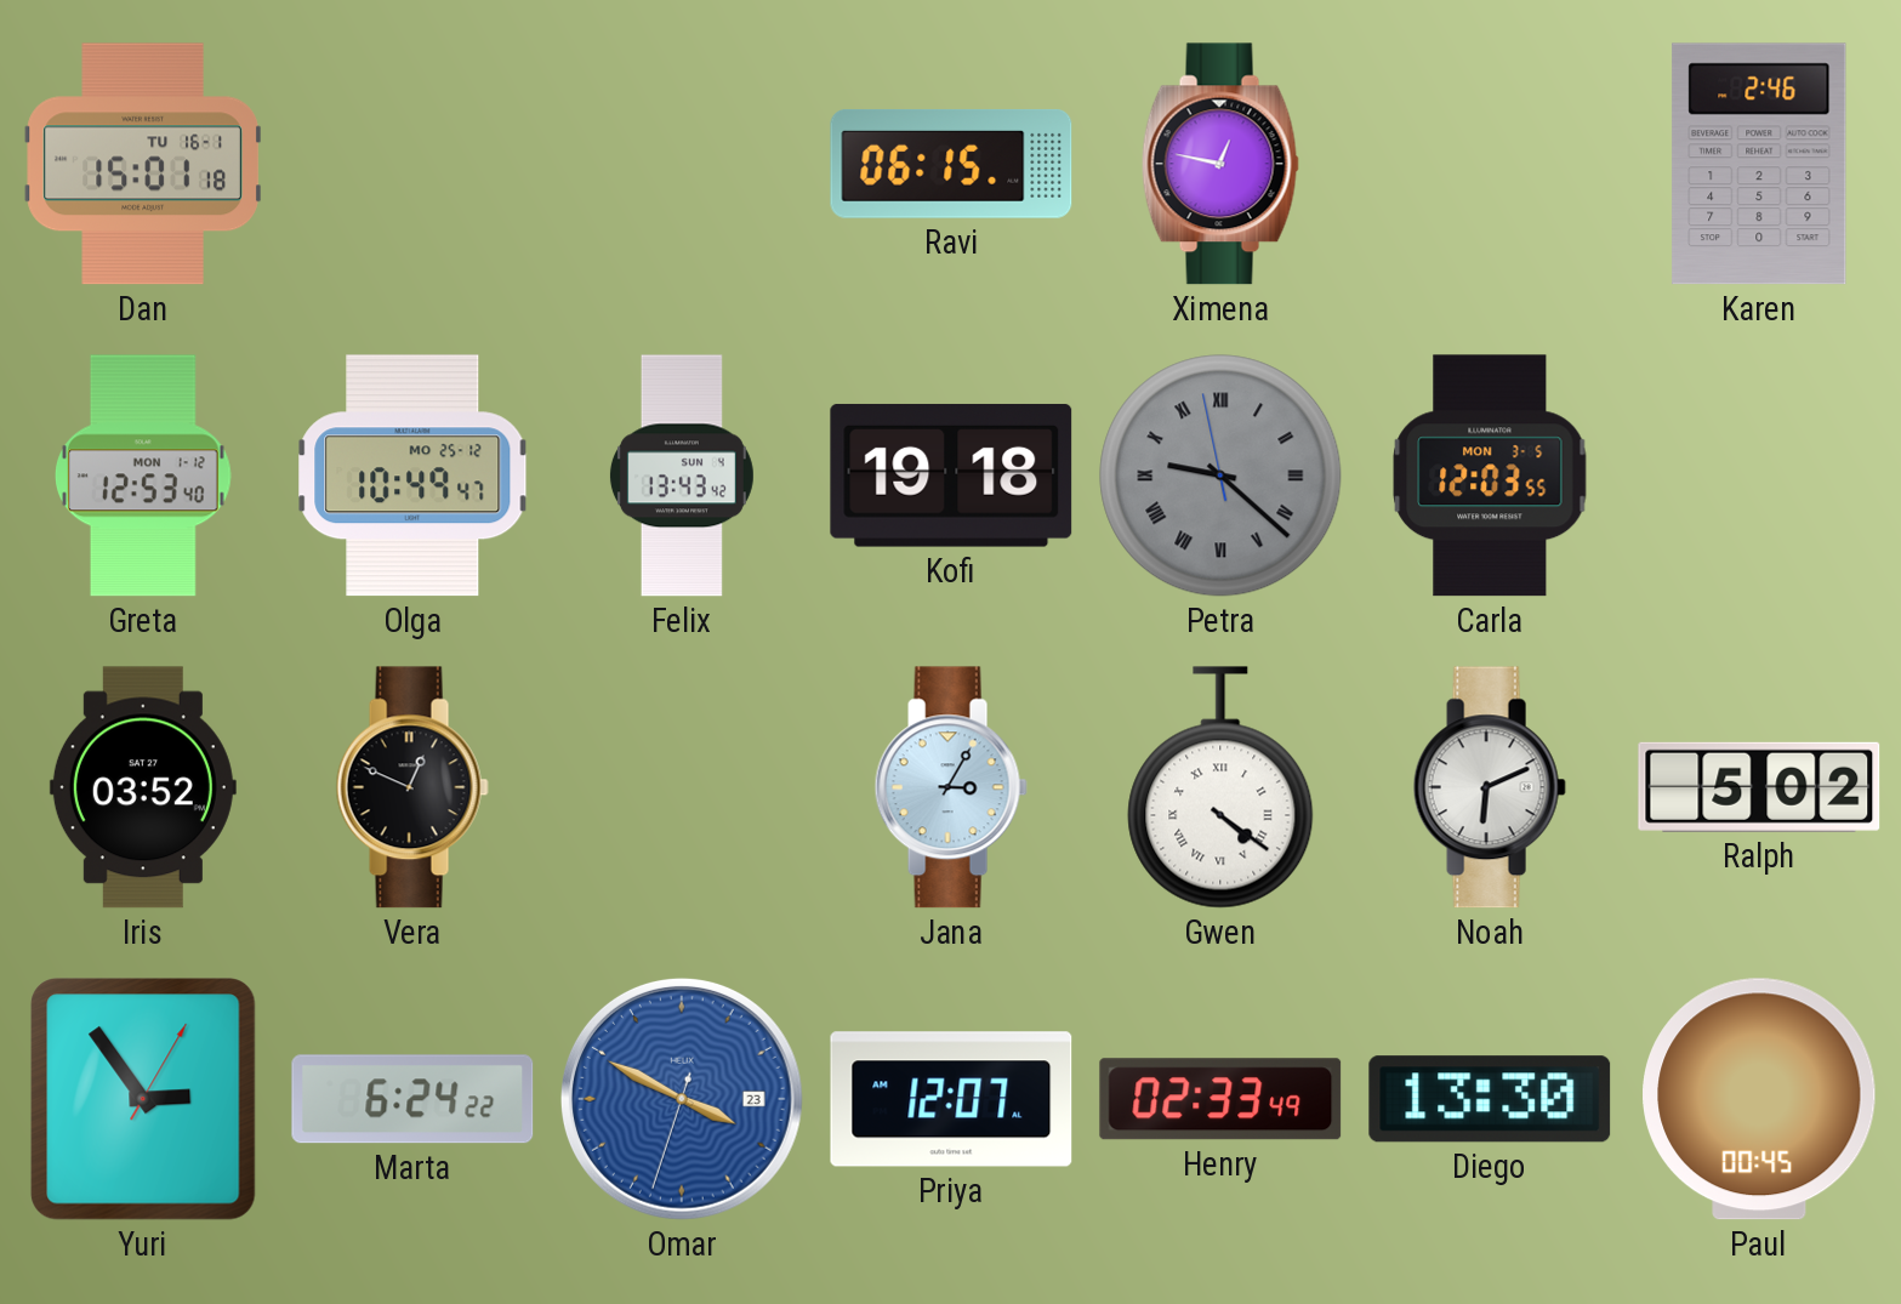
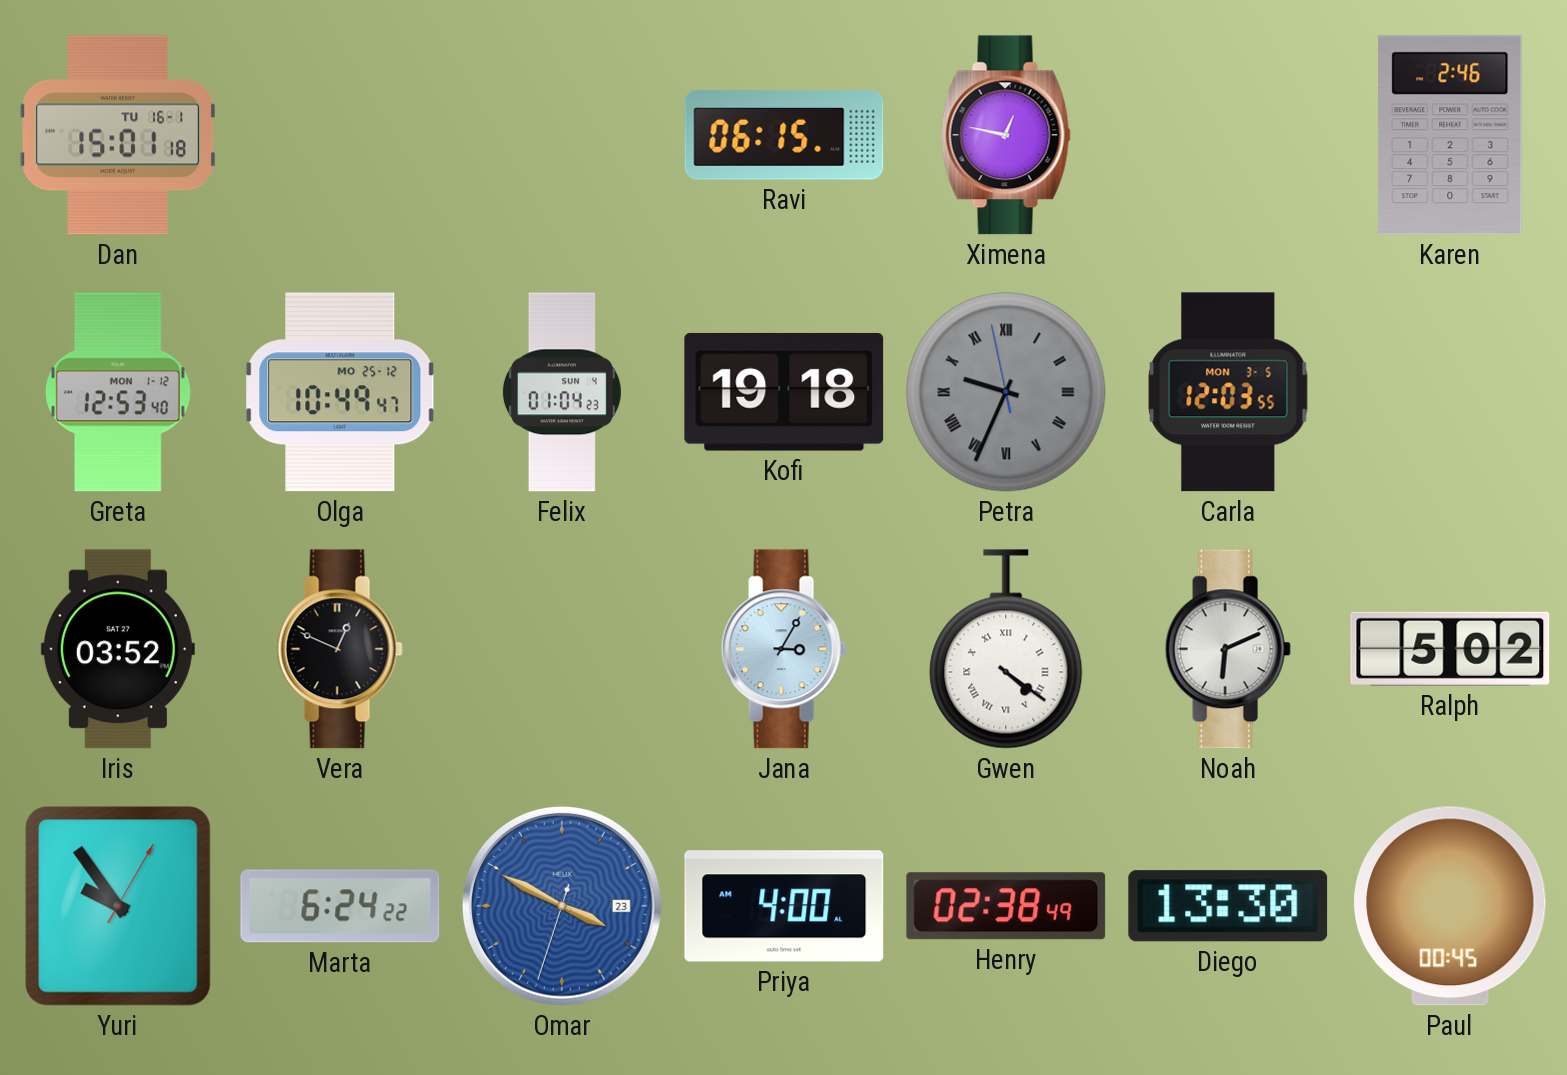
Felix: 13:43 -> 01:04 (562, 392)
Petra: 9:21 -> 9:33 (1006, 392)
Yuri: 2:54 -> 9:54 (118, 906)
Priya: 12:07 -> 4:00 (784, 906)
Henry: 02:33 -> 02:38 (1006, 906)
